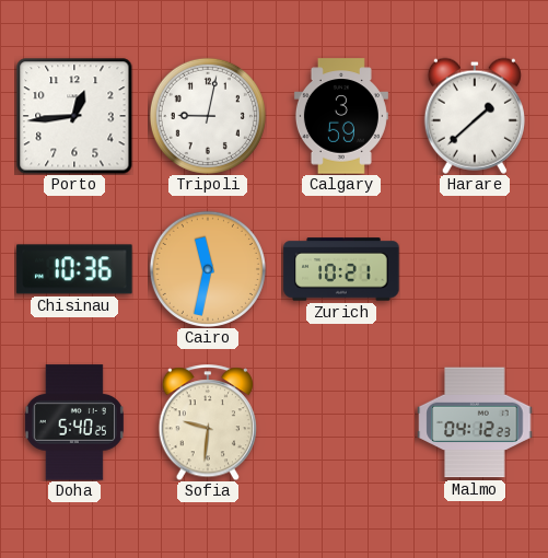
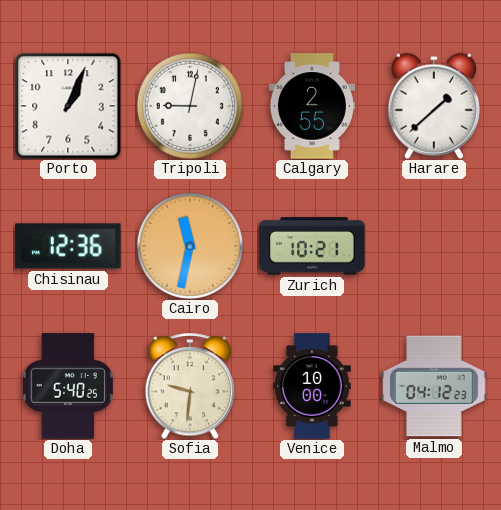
Porto: 12:44 -> 1:04 (68, 106)
Calgary: 3:59 -> 2:55 (312, 106)
Chisinau: 10:36 -> 12:36 (68, 246)
Venice: none -> 10:00 (312, 386)
